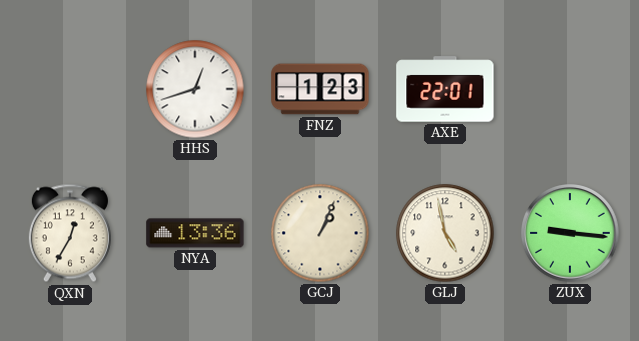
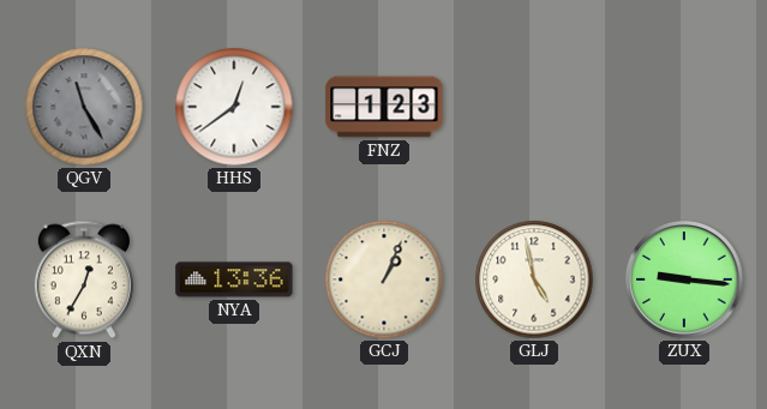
QGV: none -> 11:25 (84, 107)
HHS: 12:42 -> 12:39 (234, 107)
AXE: 22:01 -> none (445, 89)
